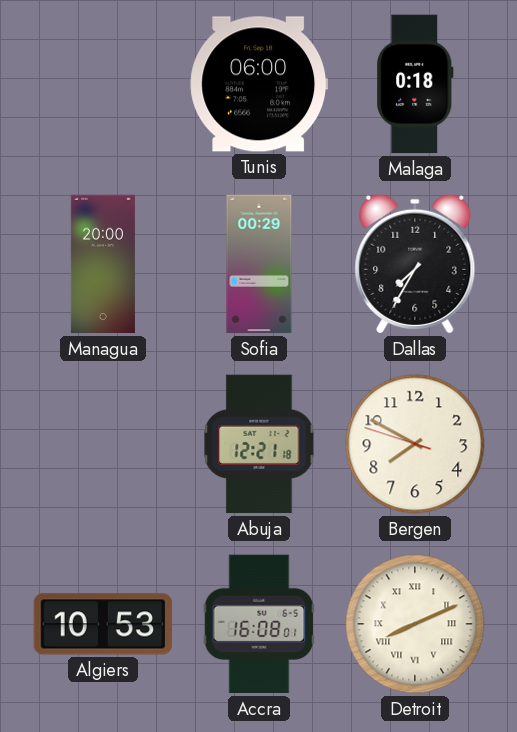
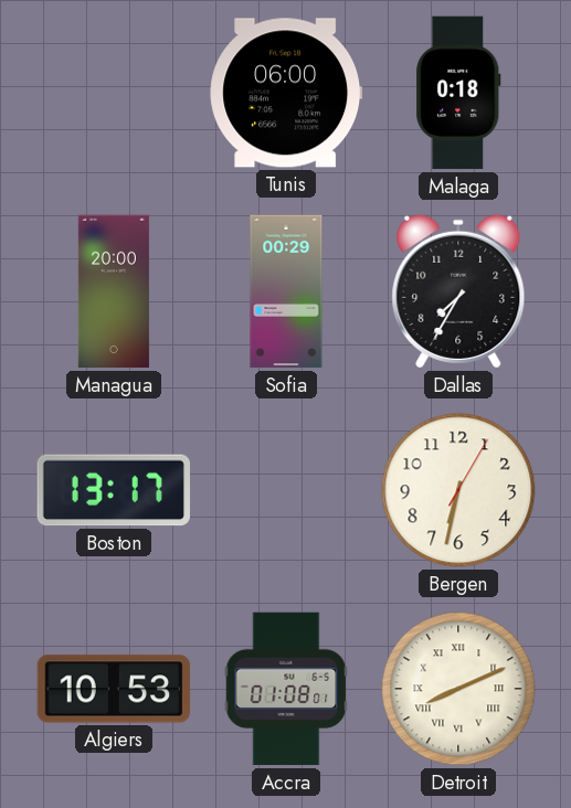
Boston: none -> 13:17 (113, 490)
Abuja: 12:21 -> none (259, 444)
Bergen: 7:49 -> 6:32 (458, 490)
Accra: 16:08 -> 01:08 (286, 689)
